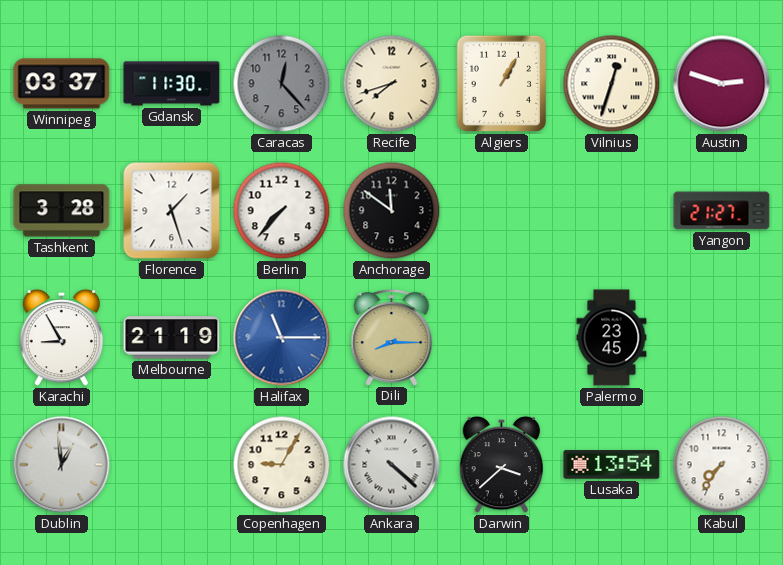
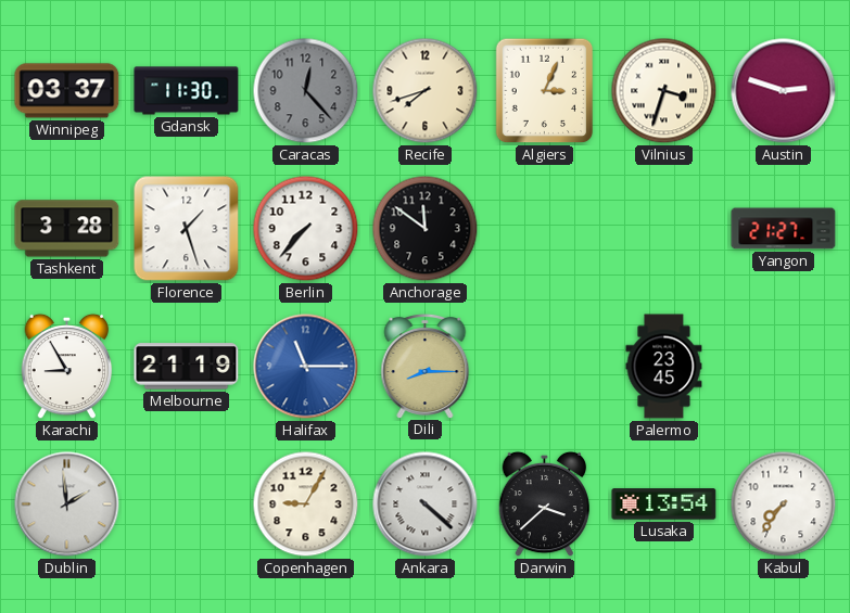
Algiers: 1:05 -> 3:04 (545, 91)
Vilnius: 12:33 -> 3:33 (664, 91)
Dublin: 12:59 -> 1:59 (67, 505)
